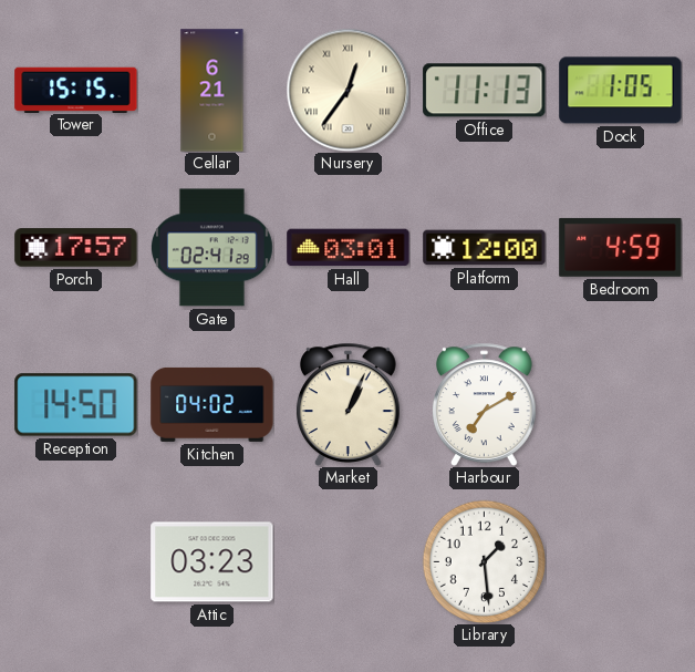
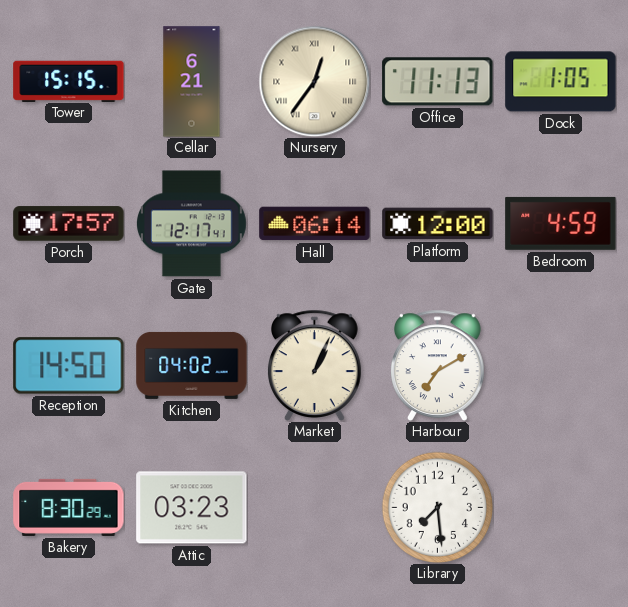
Gate: 02:41 -> 12:17 (191, 224)
Hall: 03:01 -> 06:14 (315, 224)
Bakery: none -> 8:30 (69, 507)
Library: 1:29 -> 7:29 (437, 507)
